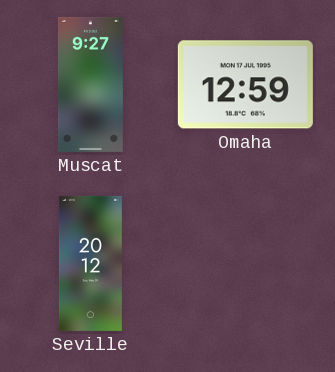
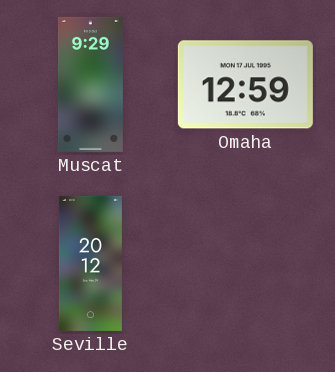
Muscat: 9:27 -> 9:29 (90, 84)
